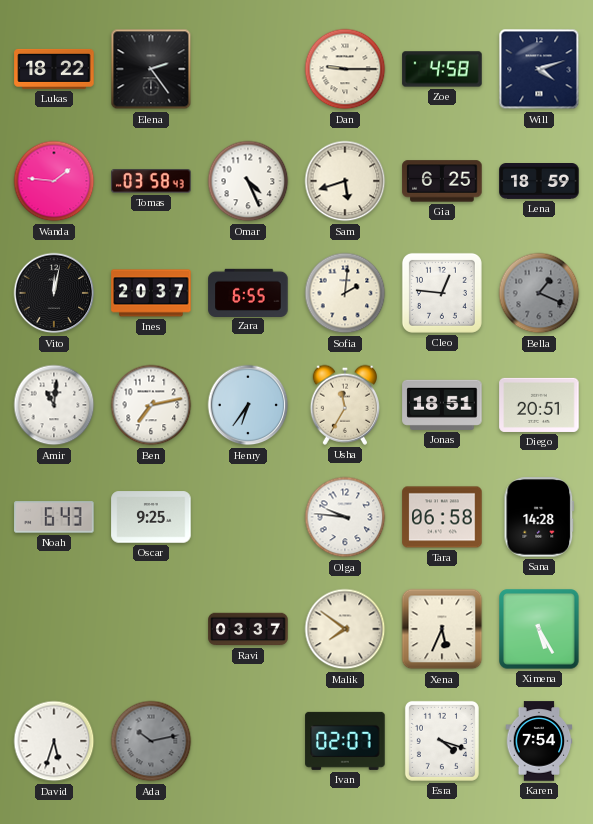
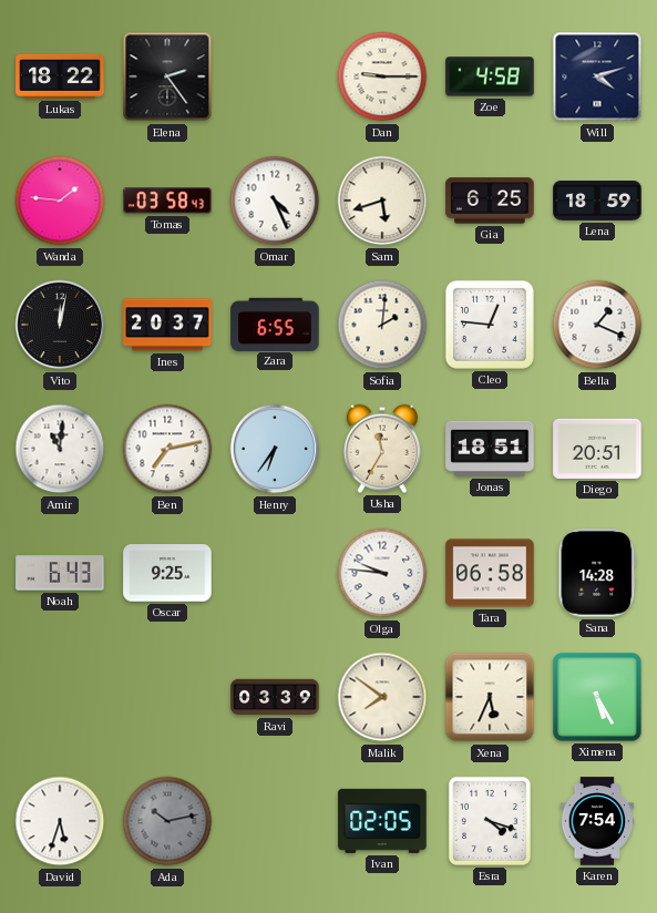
Bella dial: grey -> white (597, 325)
Ravi: 03:37 -> 03:39 (275, 697)
Ivan: 02:07 -> 02:05 (382, 821)
